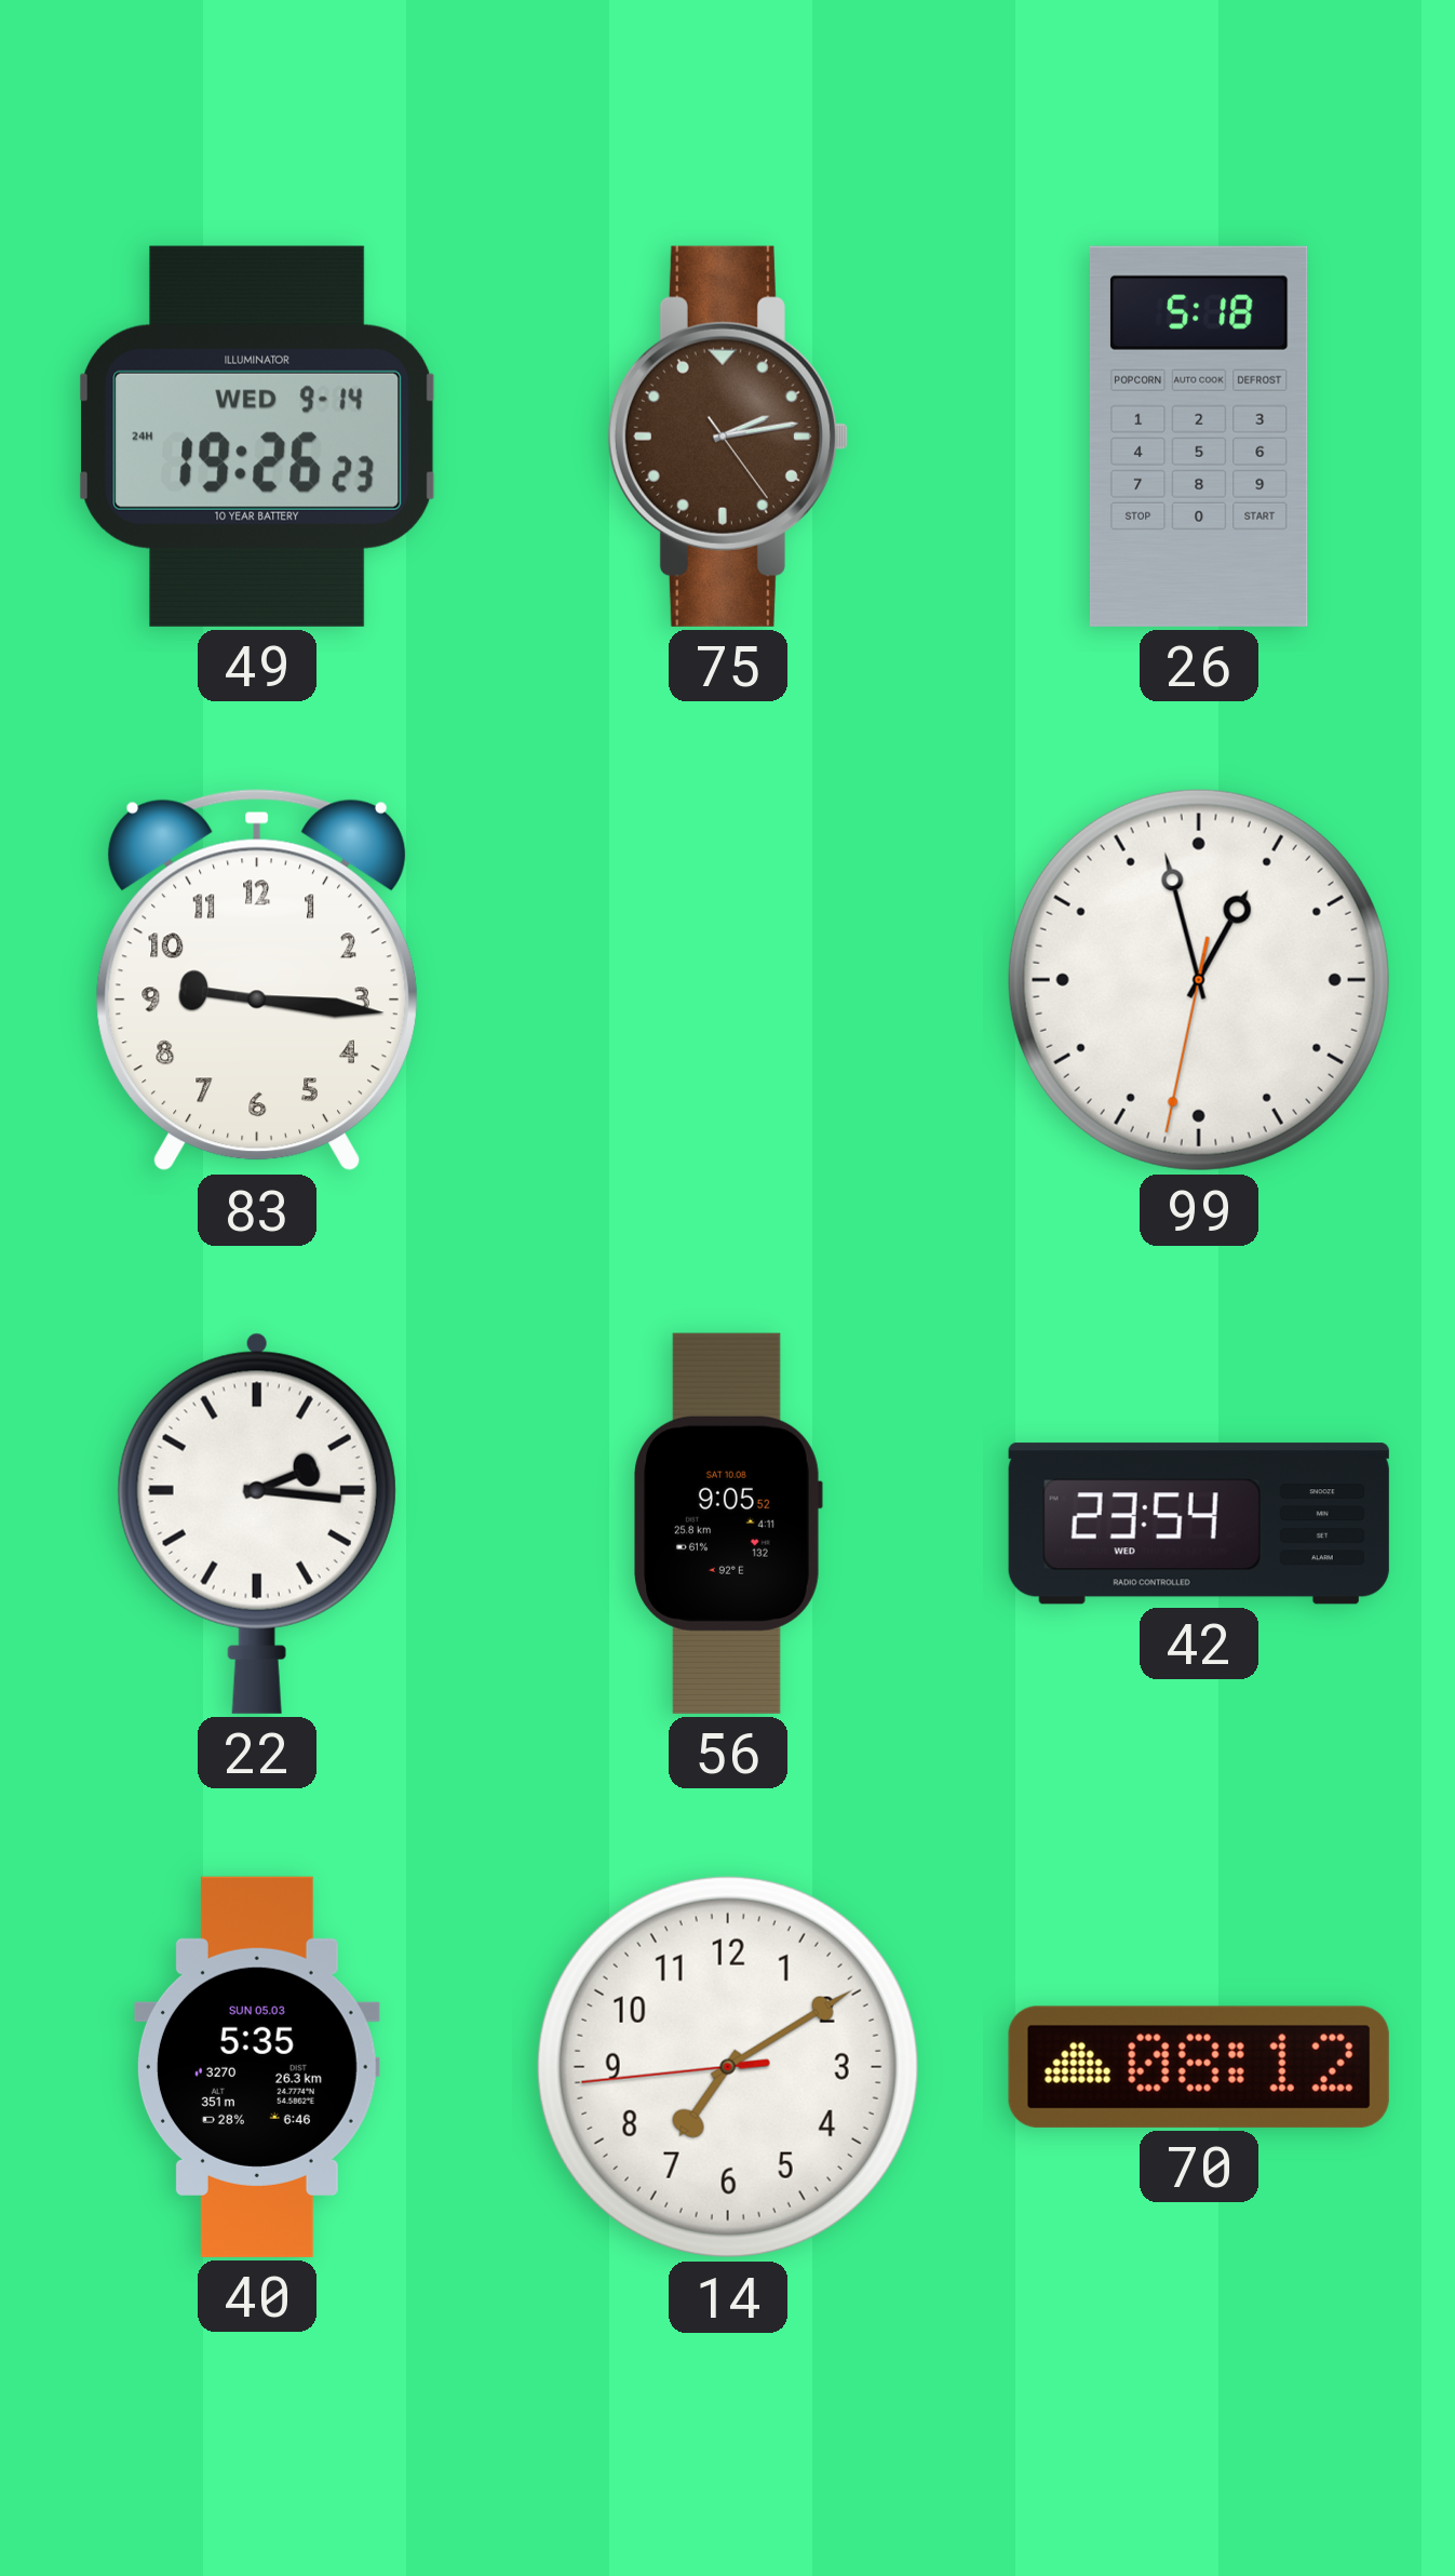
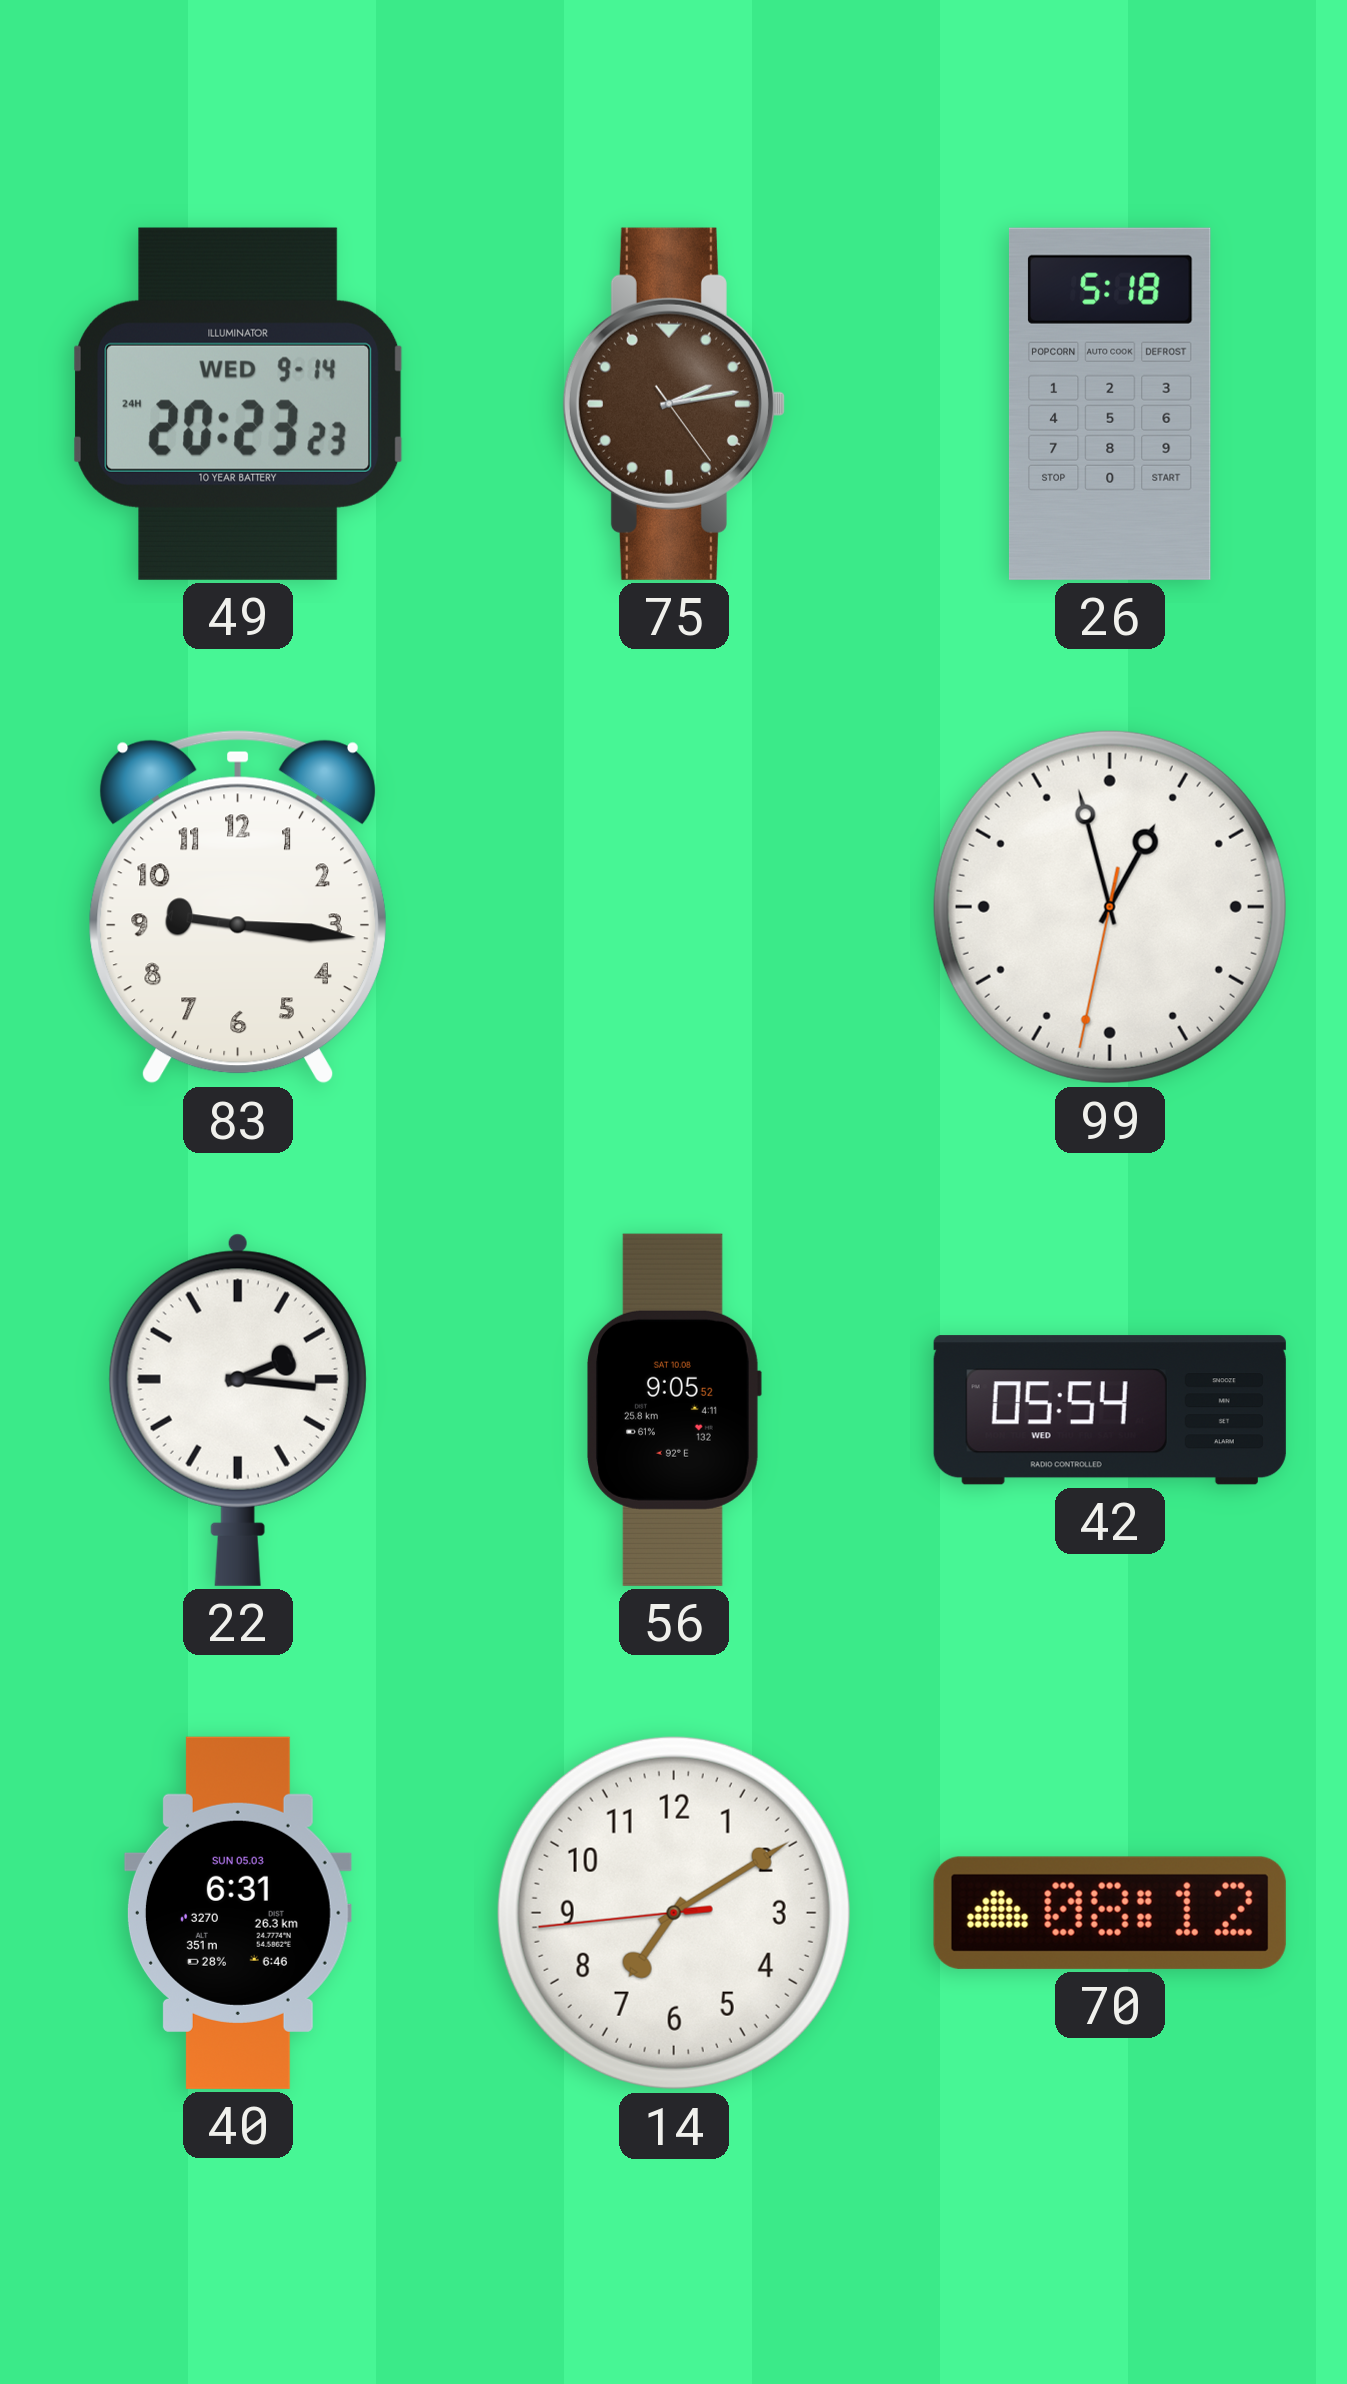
49: 19:26 -> 20:23 (238, 404)
42: 23:54 -> 05:54 (1110, 1410)
40: 5:35 -> 6:31 (238, 1913)
